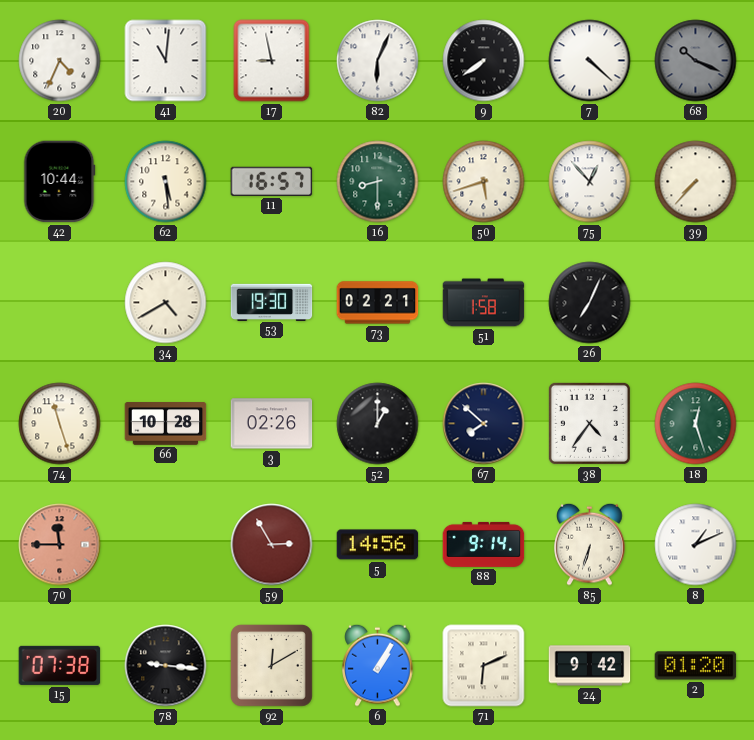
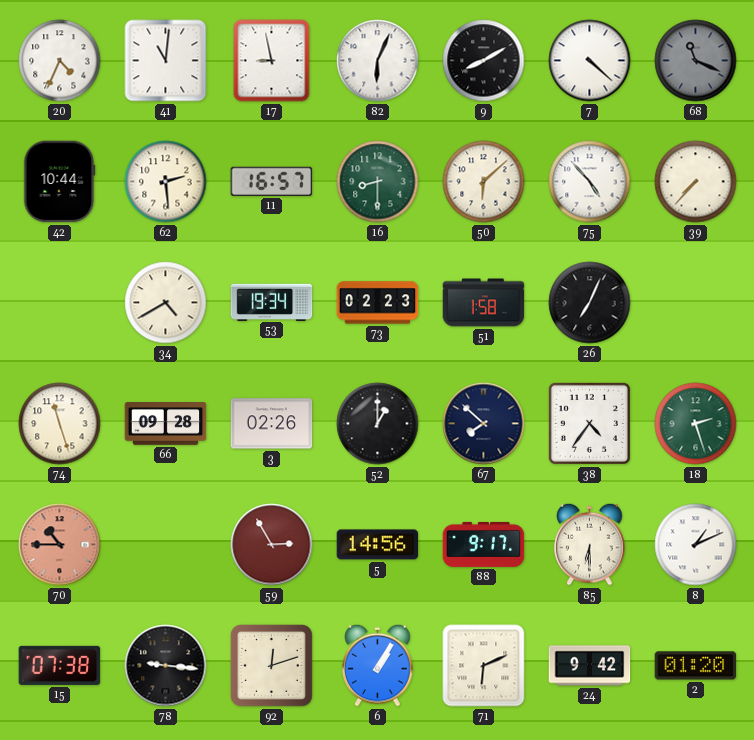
9: 7:39 -> 8:10 (484, 61)
68: 10:19 -> 11:19 (696, 61)
62: 5:29 -> 2:29 (166, 182)
50: 5:42 -> 6:08 (484, 182)
75: 12:53 -> 4:53 (590, 182)
53: 19:30 -> 19:34 (272, 302)
73: 02:21 -> 02:23 (378, 303)
66: 10:28 -> 09:28 (166, 424)
18: 12:27 -> 2:27 (696, 424)
70: 11:45 -> 10:45 (60, 545)
88: 9:14 -> 9:17 (484, 544)
85: 6:33 -> 6:30 (590, 544)
92: 12:10 -> 12:12 (271, 665)
